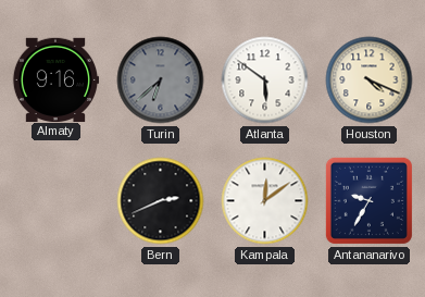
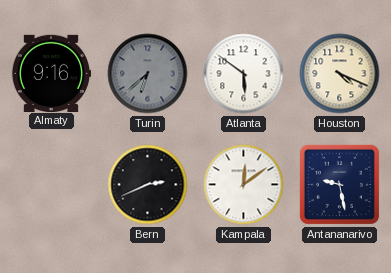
Antananarivo: 9:35 -> 9:28 (339, 184)
